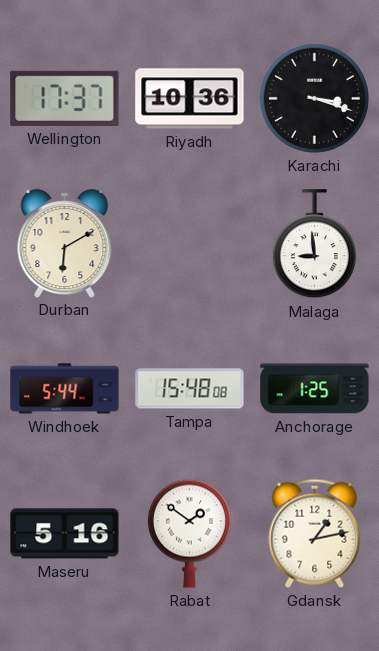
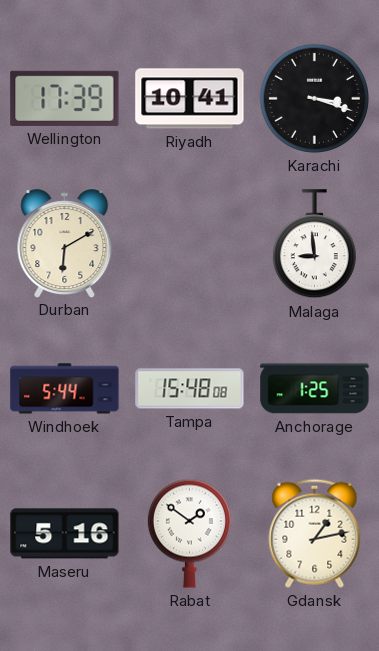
Wellington: 17:37 -> 17:39 (65, 98)
Riyadh: 10:36 -> 10:41 (190, 99)
